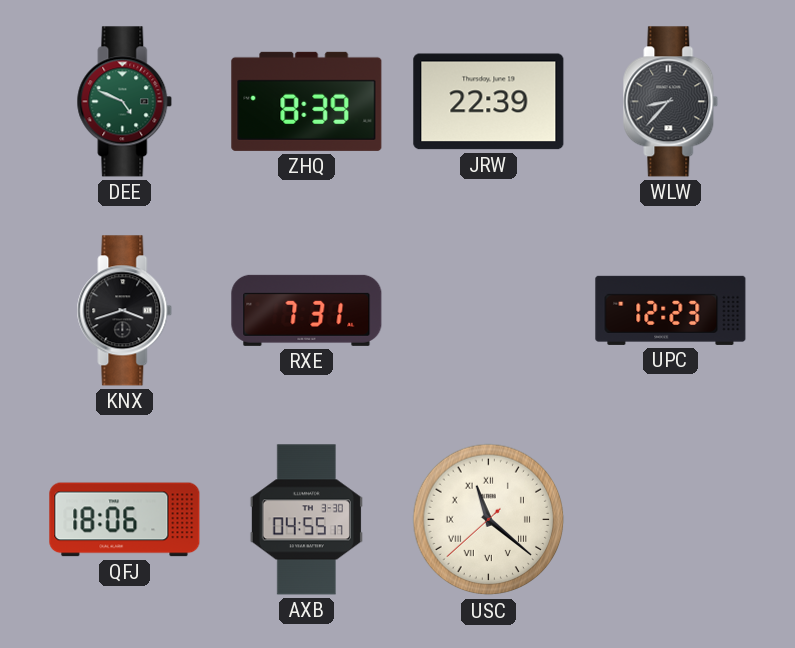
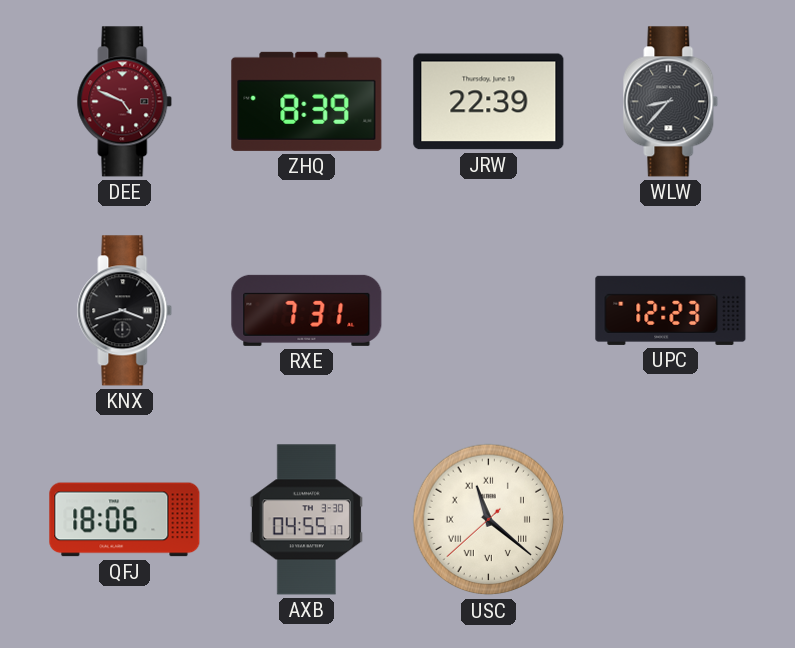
DEE dial: green -> burgundy (125, 102)
